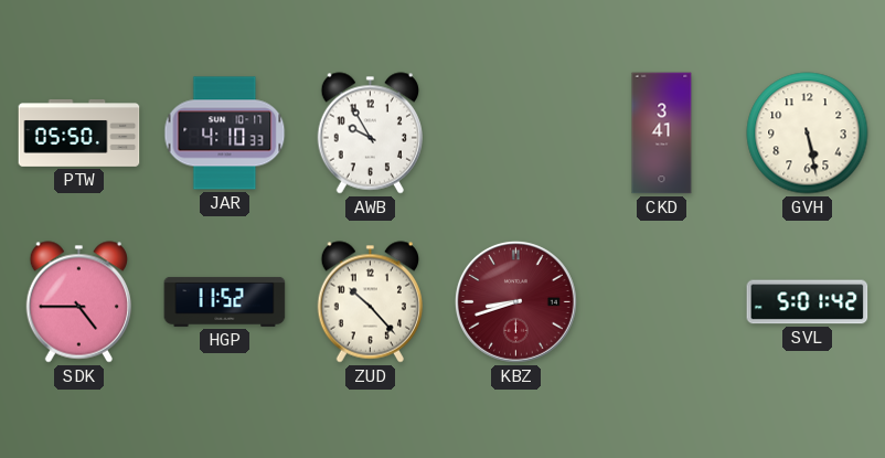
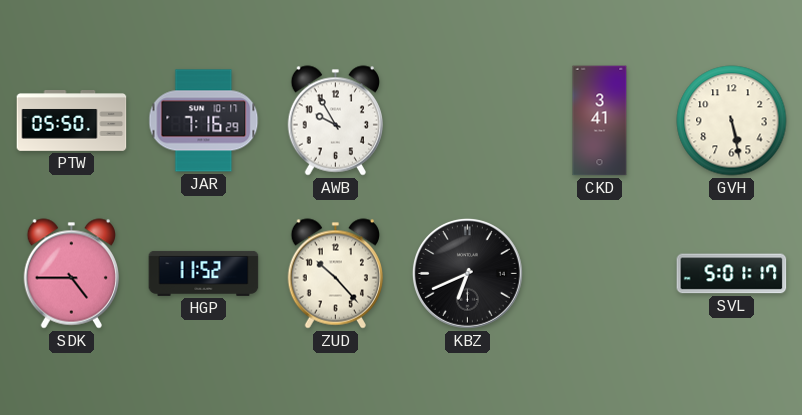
JAR: 4:10 -> 7:16 (204, 121)
KBZ: 8:42 -> 6:41 (468, 274)
KBZ dial: burgundy -> black (468, 274)
SVL: 5:01:42 -> 5:01:17 (732, 274)
